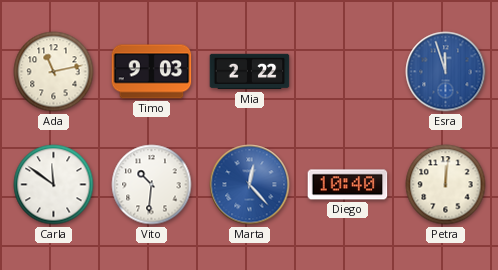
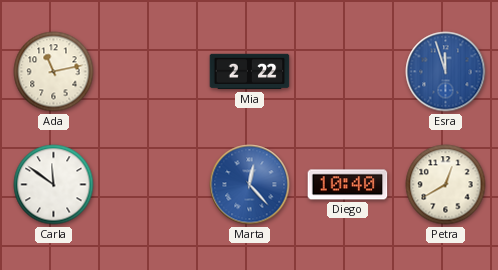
Timo: 9:03 -> none (152, 72)
Vito: 10:31 -> none (152, 185)
Petra: 12:01 -> 12:40 (446, 185)
